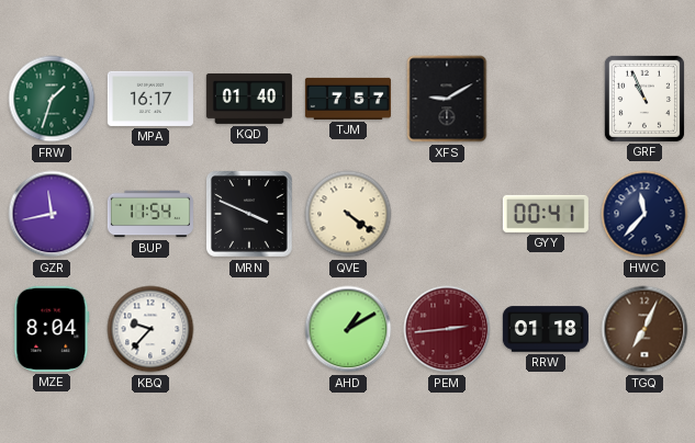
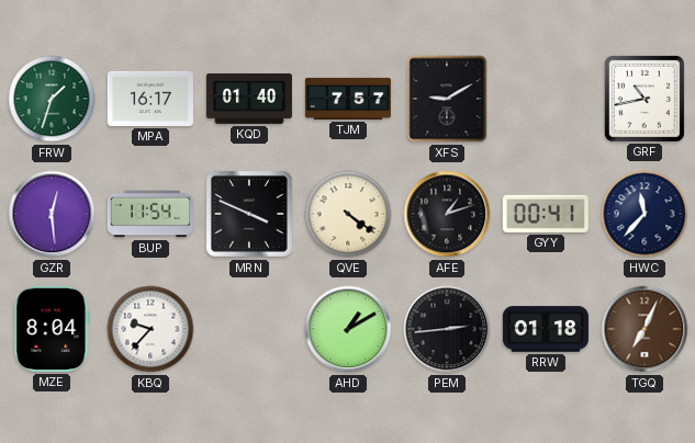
GRF: 10:56 -> 10:43 (644, 99)
GZR: 11:43 -> 12:29 (52, 214)
AFE: none -> 1:12 (447, 214)
PEM dial: burgundy -> black (447, 329)
